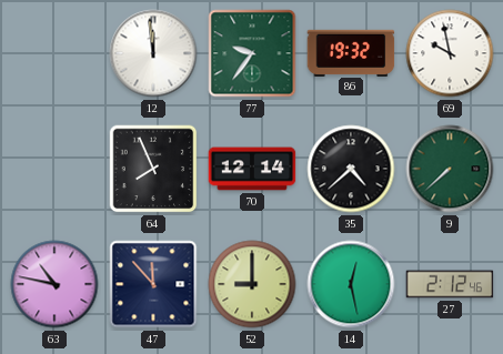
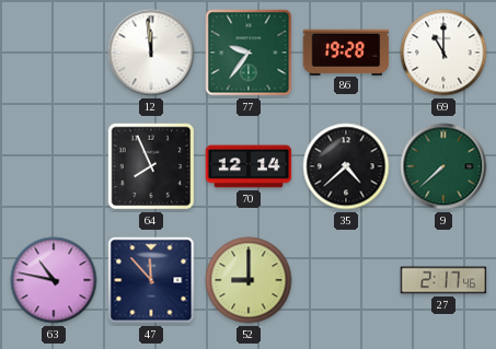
86: 19:32 -> 19:28 (346, 51)
69: 9:58 -> 11:00 (443, 53)
14: 12:28 -> none (351, 284)
27: 2:12 -> 2:17 (443, 280)
